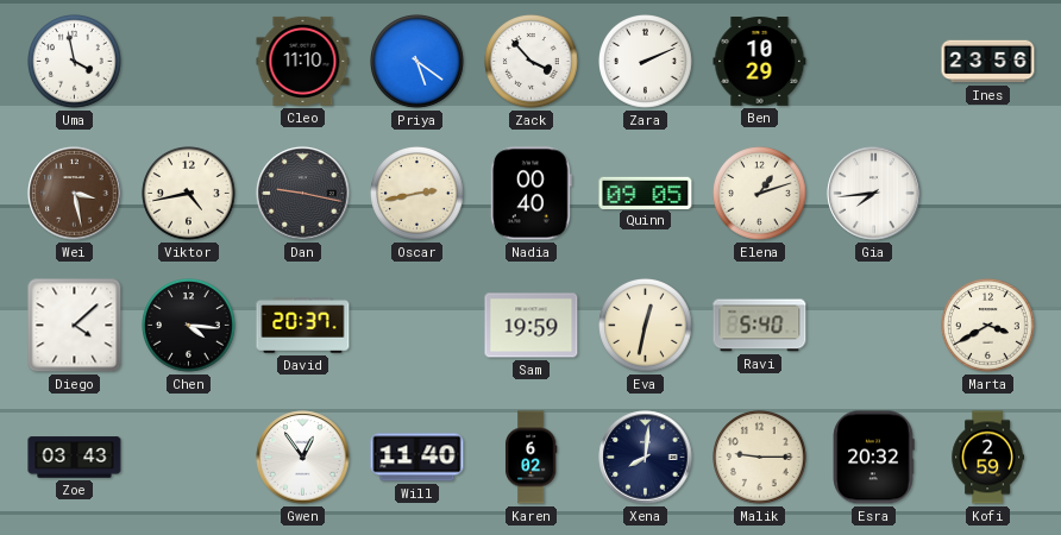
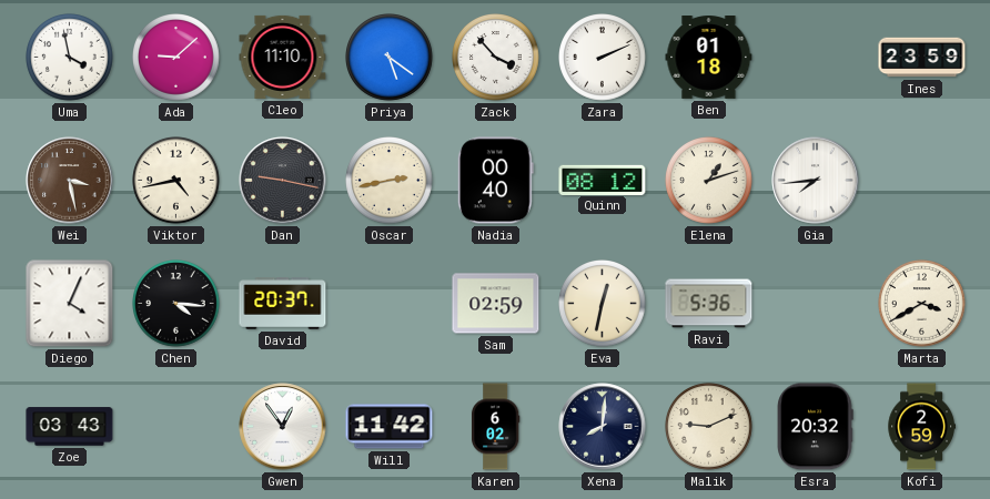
Ada: none -> 9:08 (176, 58)
Ben: 10:29 -> 01:18 (709, 58)
Ines: 23:56 -> 23:59 (922, 58)
Quinn: 09:05 -> 08:12 (603, 180)
Diego: 4:08 -> 4:04 (70, 304)
Sam: 19:59 -> 02:59 (496, 304)
Ravi: 5:40 -> 5:36 (709, 304)
Will: 11:40 -> 11:42 (390, 427)
Malik: 9:15 -> 9:11 (709, 427)
